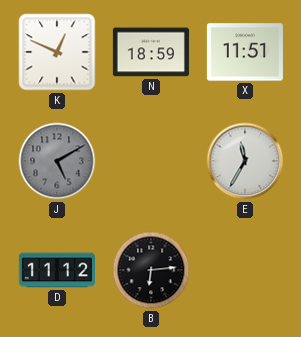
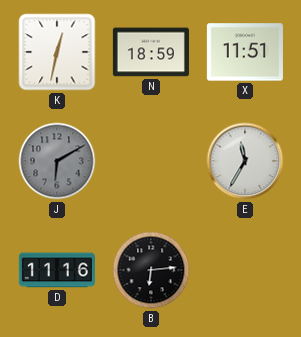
K: 12:49 -> 12:32 (57, 52)
J: 5:10 -> 6:10 (57, 161)
D: 11:12 -> 11:16 (57, 270)
